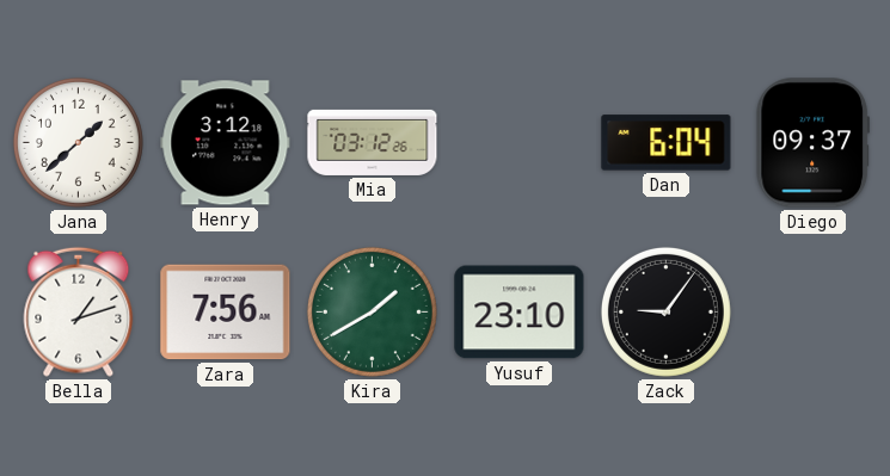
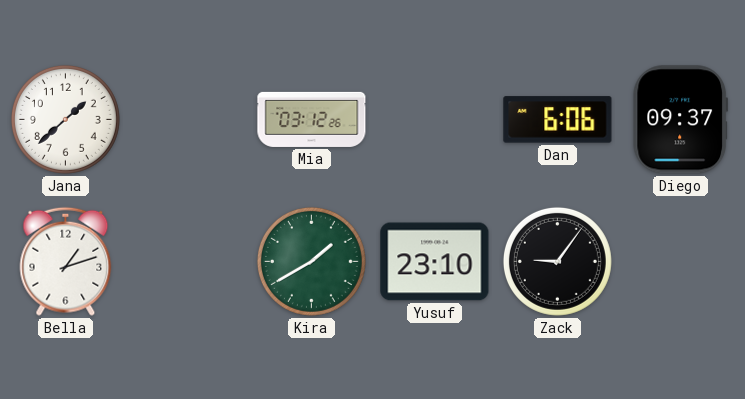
Henry: 3:12 -> none (226, 143)
Dan: 6:04 -> 6:06 (558, 120)
Zara: 7:56 -> none (226, 313)
